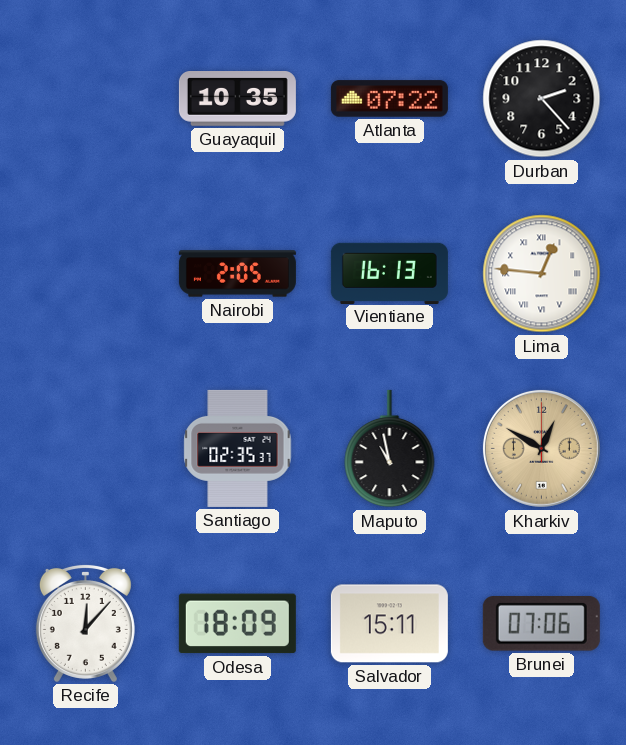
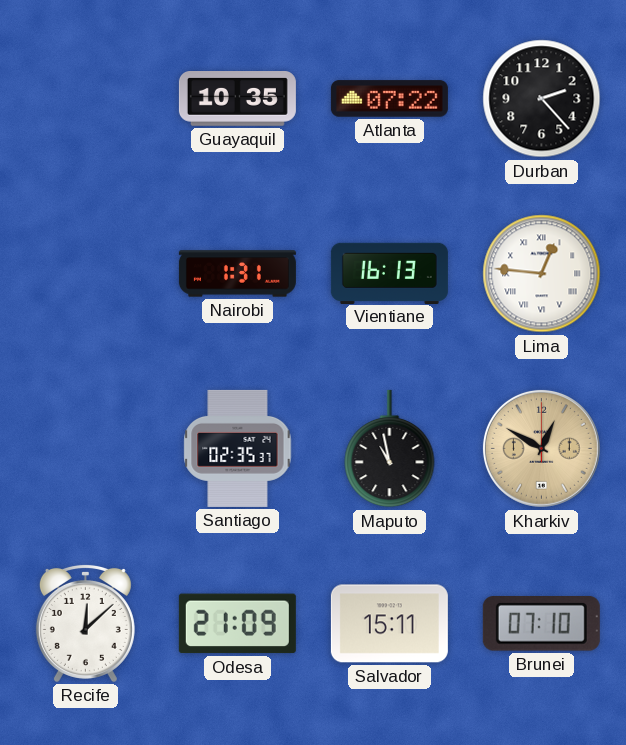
Nairobi: 2:05 -> 1:31 (237, 274)
Recife: 12:07 -> 12:08 (85, 623)
Odesa: 18:09 -> 21:09 (237, 624)
Brunei: 07:06 -> 07:10 (541, 624)
